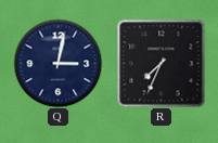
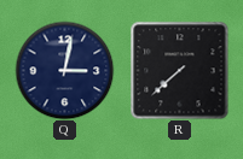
R: 7:34 -> 7:38 (179, 70)
